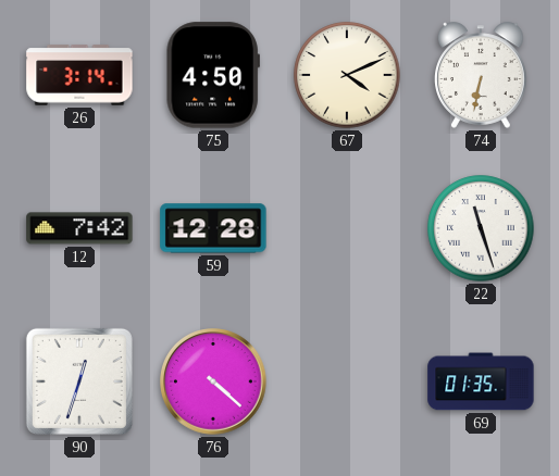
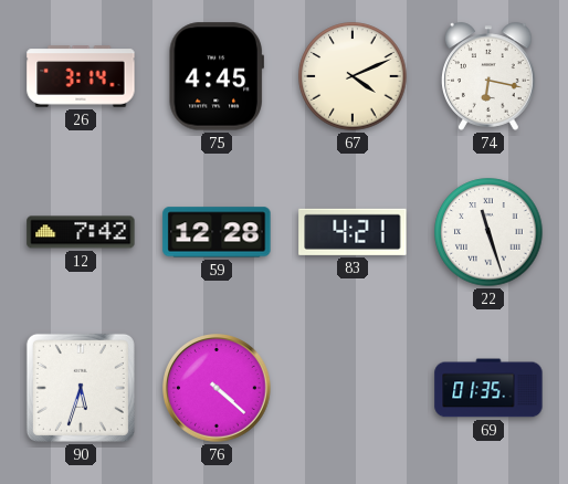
75: 4:50 -> 4:45 (217, 76)
74: 6:32 -> 6:17 (490, 76)
83: none -> 4:21 (353, 232)
90: 12:33 -> 5:33 (81, 388)
